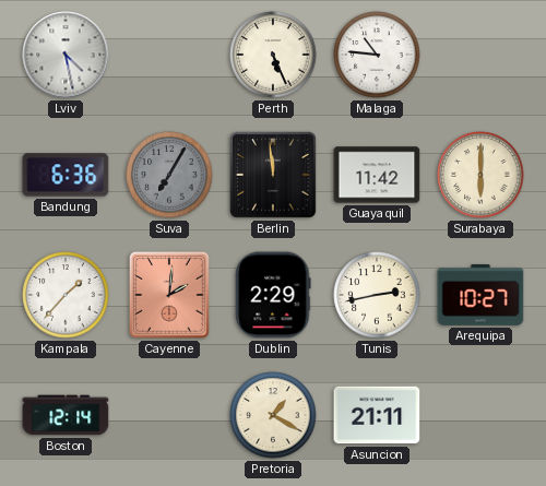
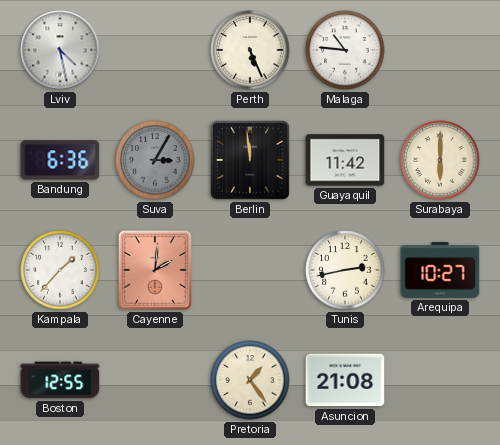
Suva: 7:05 -> 3:05 (155, 160)
Dublin: 2:29 -> none (273, 295)
Boston: 12:14 -> 12:55 (60, 380)
Pretoria: 1:20 -> 1:24 (250, 380)
Asuncion: 21:11 -> 21:08 (345, 380)
